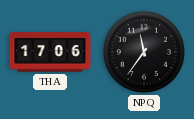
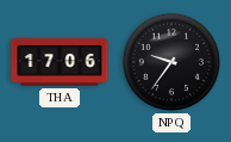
NPQ: 11:36 -> 9:36 (171, 62)
